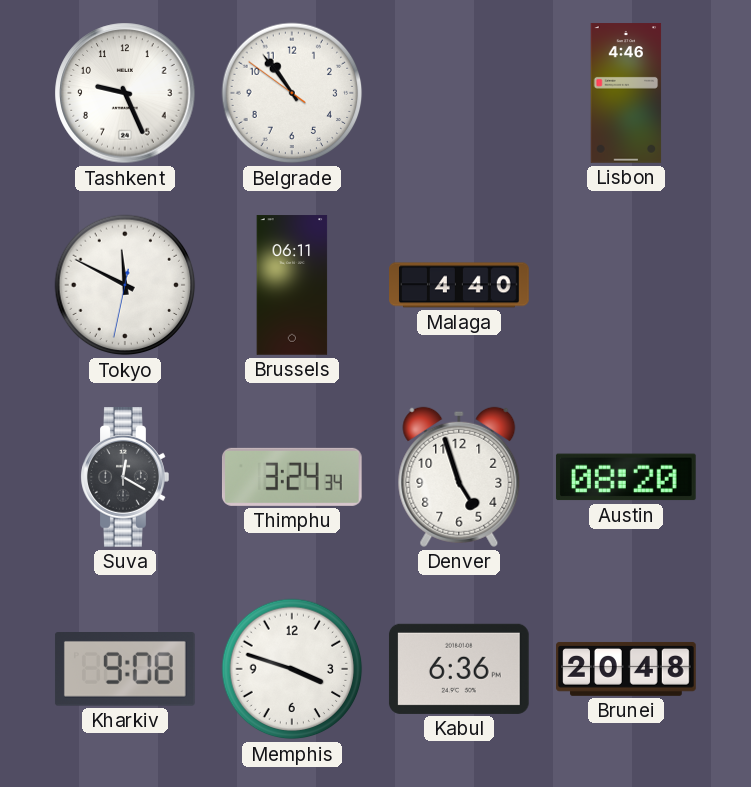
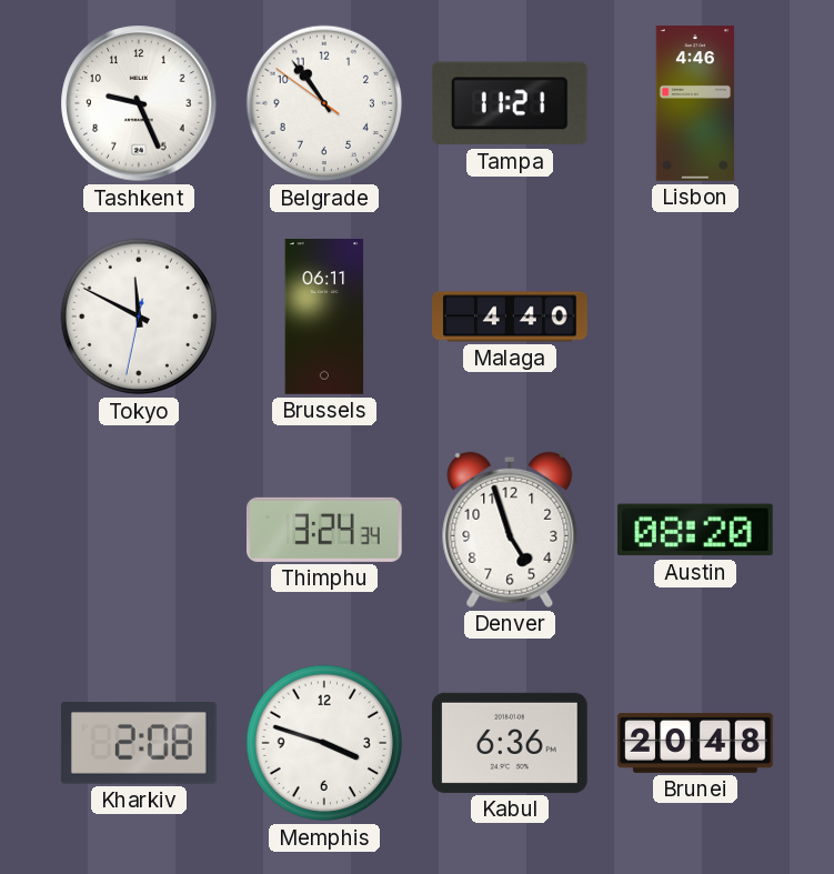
Tampa: none -> 11:21 (510, 103)
Suva: 12:20 -> none (125, 478)
Kharkiv: 9:08 -> 2:08 (139, 744)
